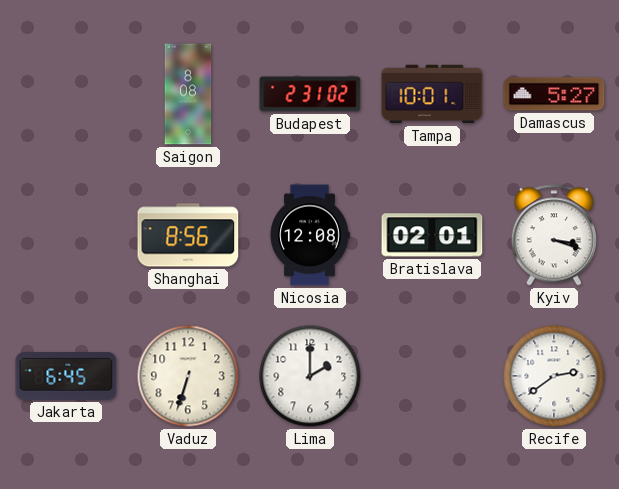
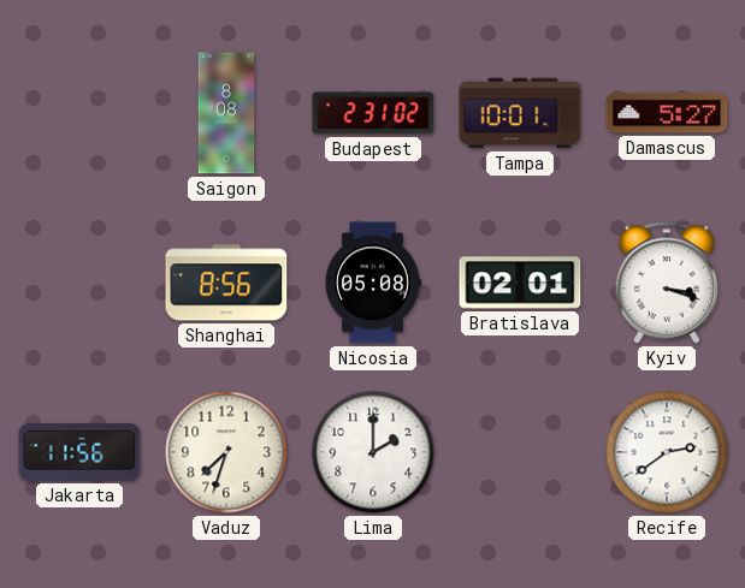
Nicosia: 12:08 -> 05:08 (373, 283)
Jakarta: 6:45 -> 11:56 (79, 452)
Vaduz: 6:33 -> 7:33 (226, 452)
